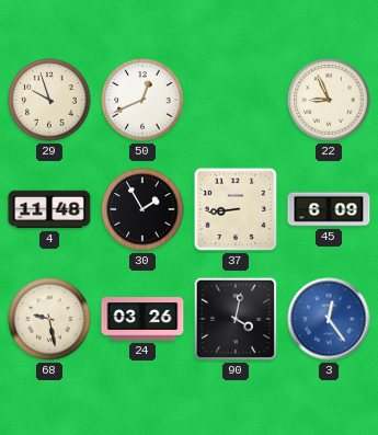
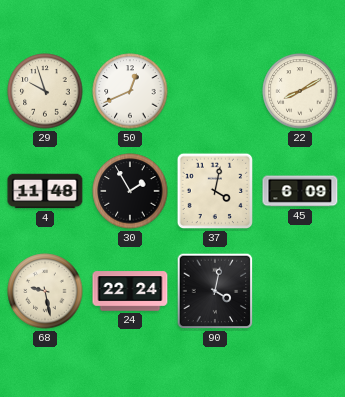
22: 8:56 -> 8:10 (300, 91)
37: 8:44 -> 4:02 (215, 191)
24: 03:26 -> 22:24 (130, 291)
3: 12:24 -> none (329, 319)
